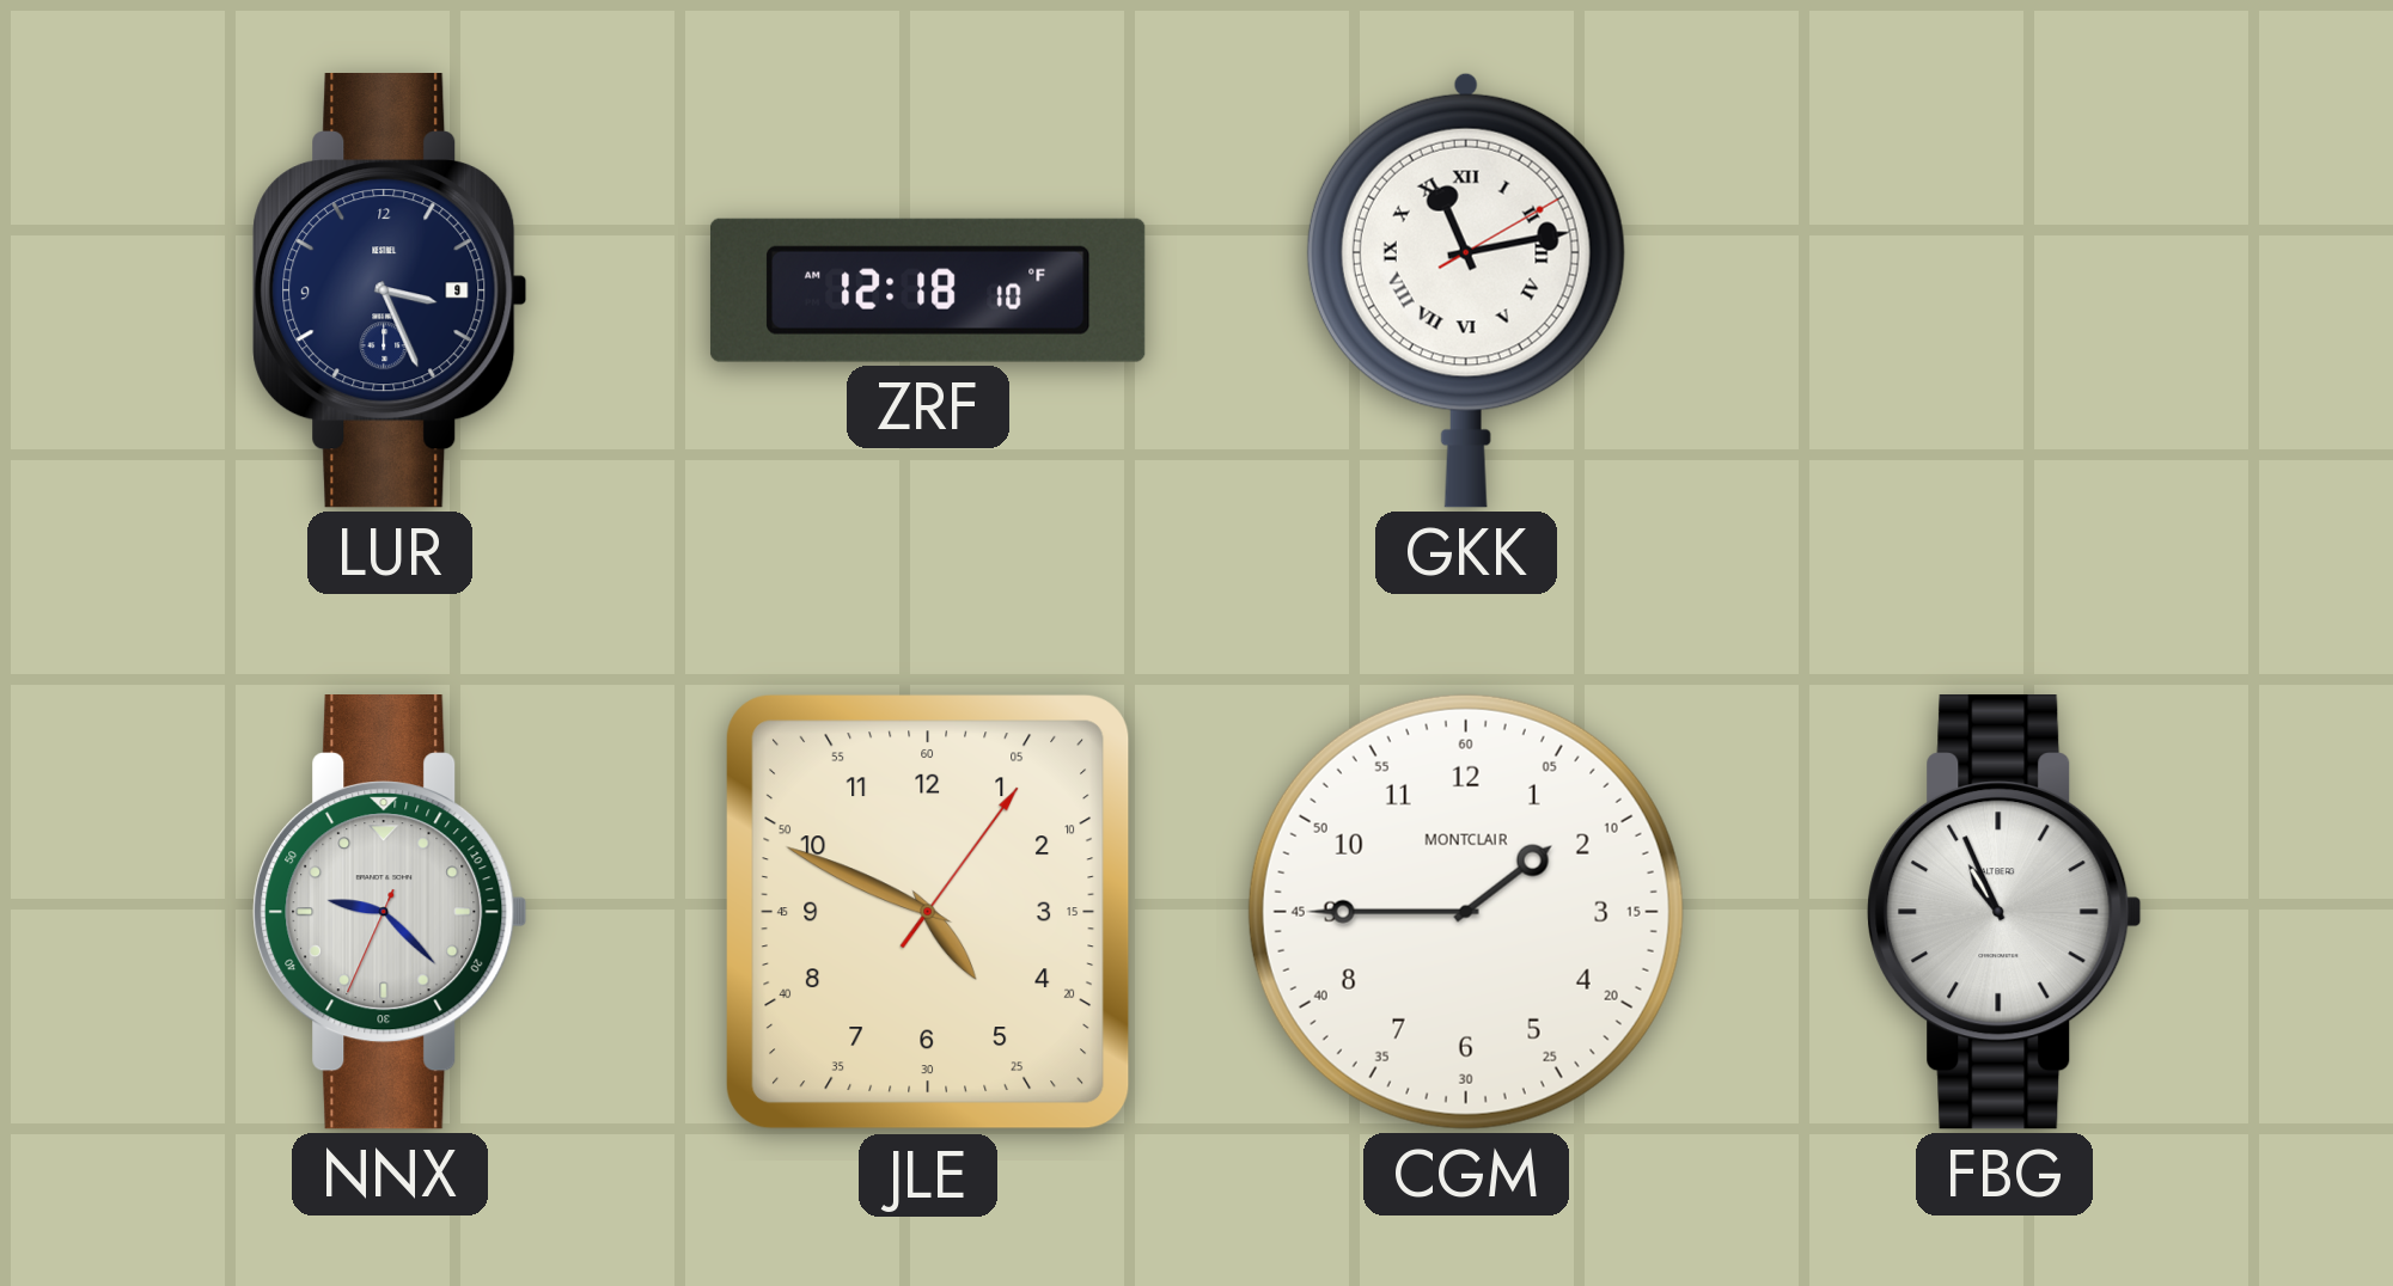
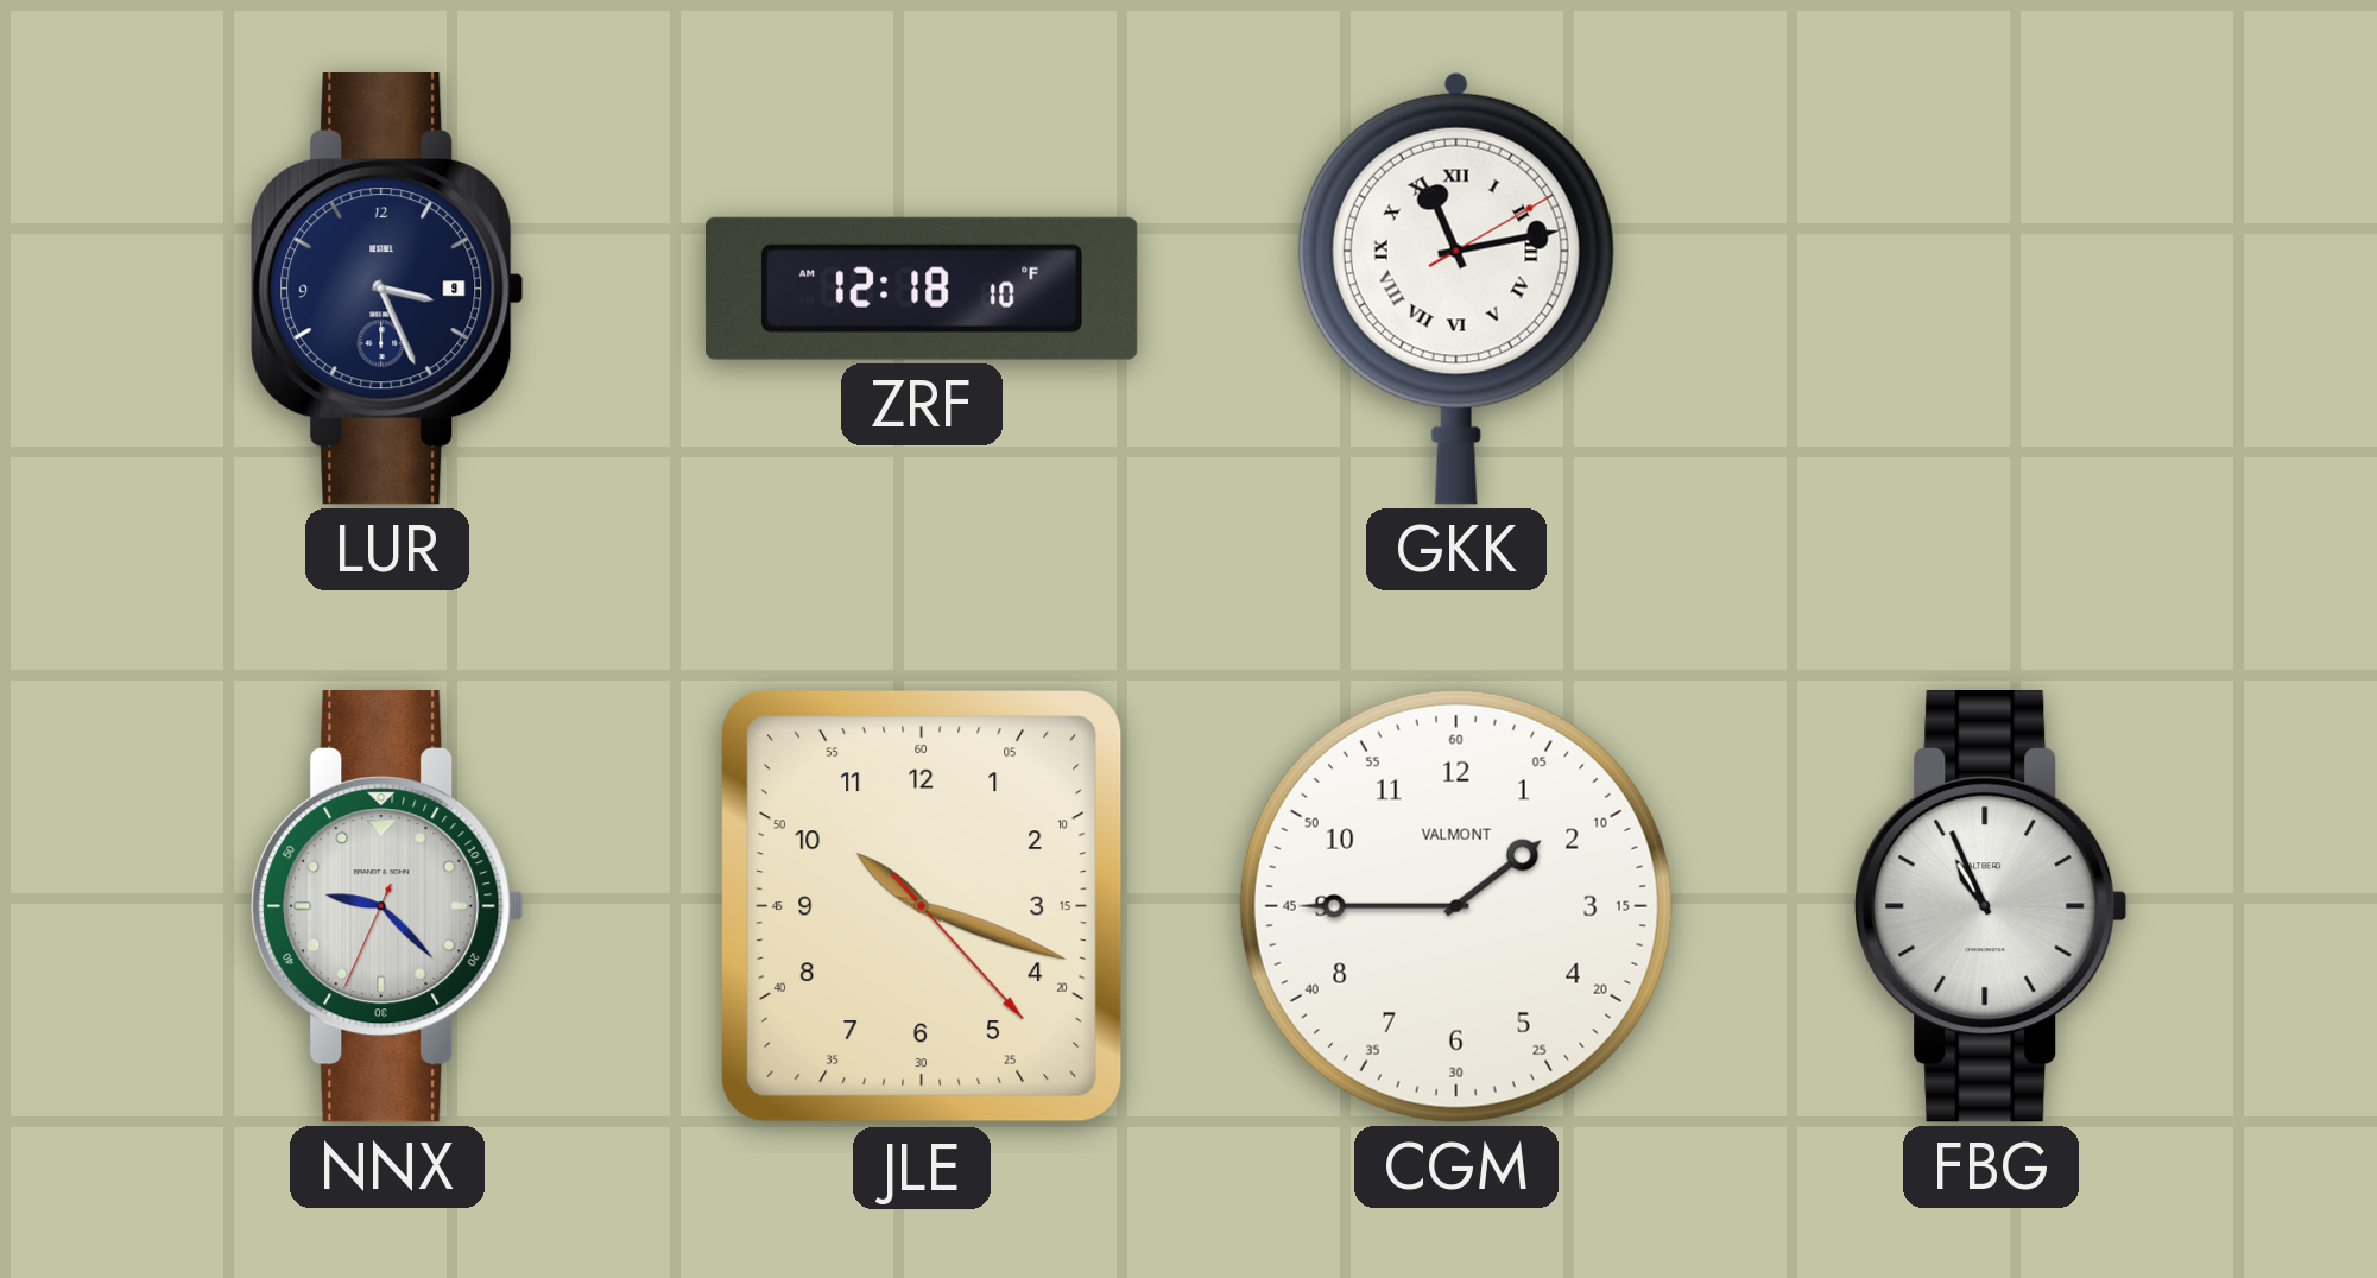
JLE: 4:49 -> 10:18 (922, 906)
CGM brand: MONTCLAIR -> VALMONT (1456, 906)
